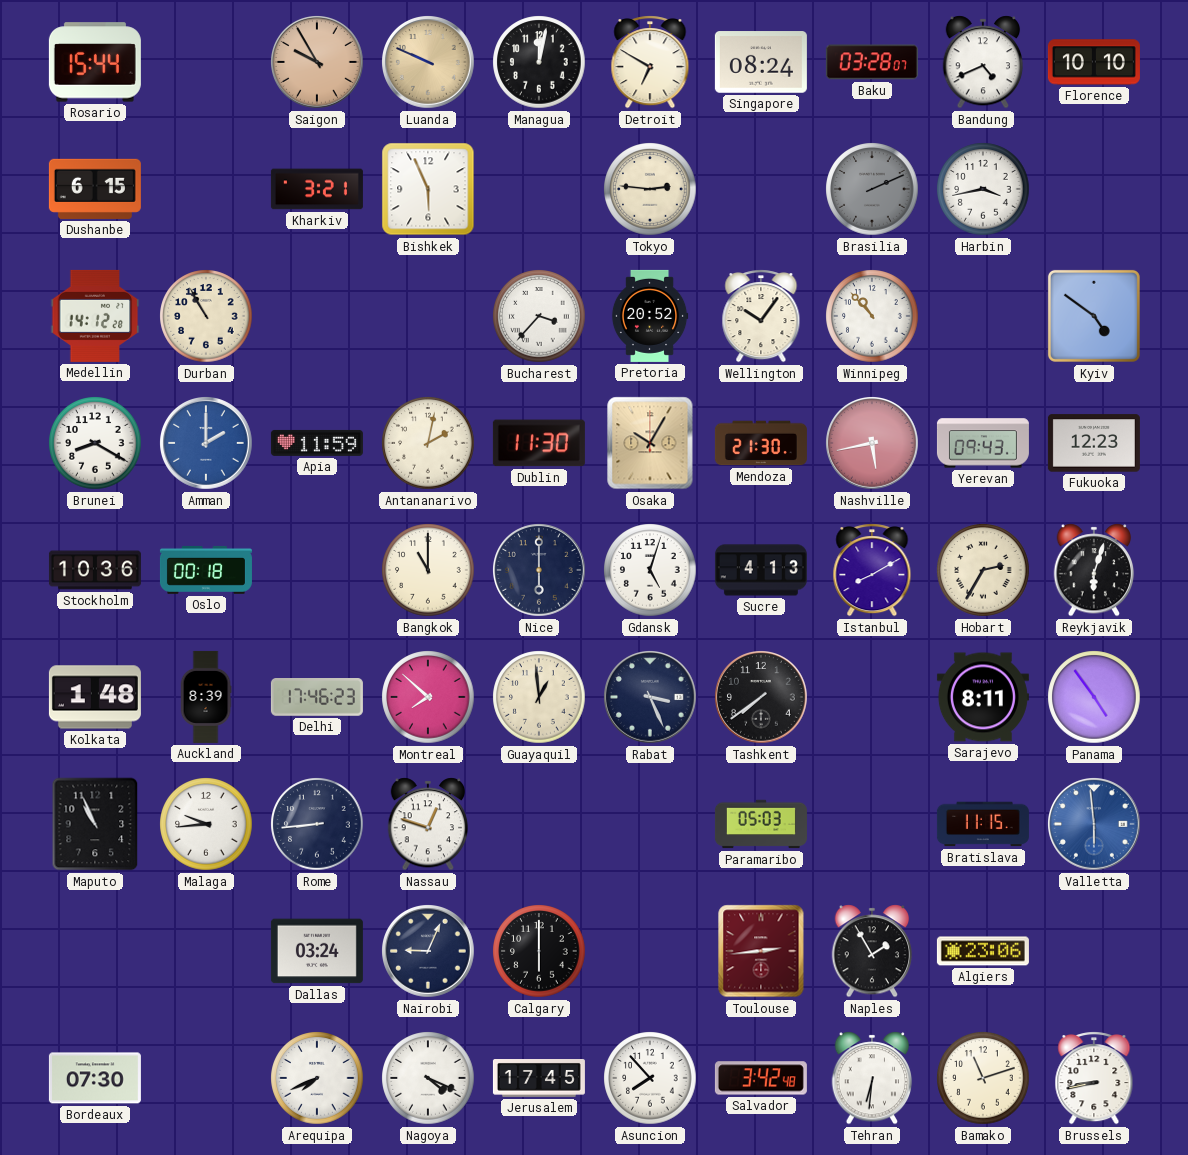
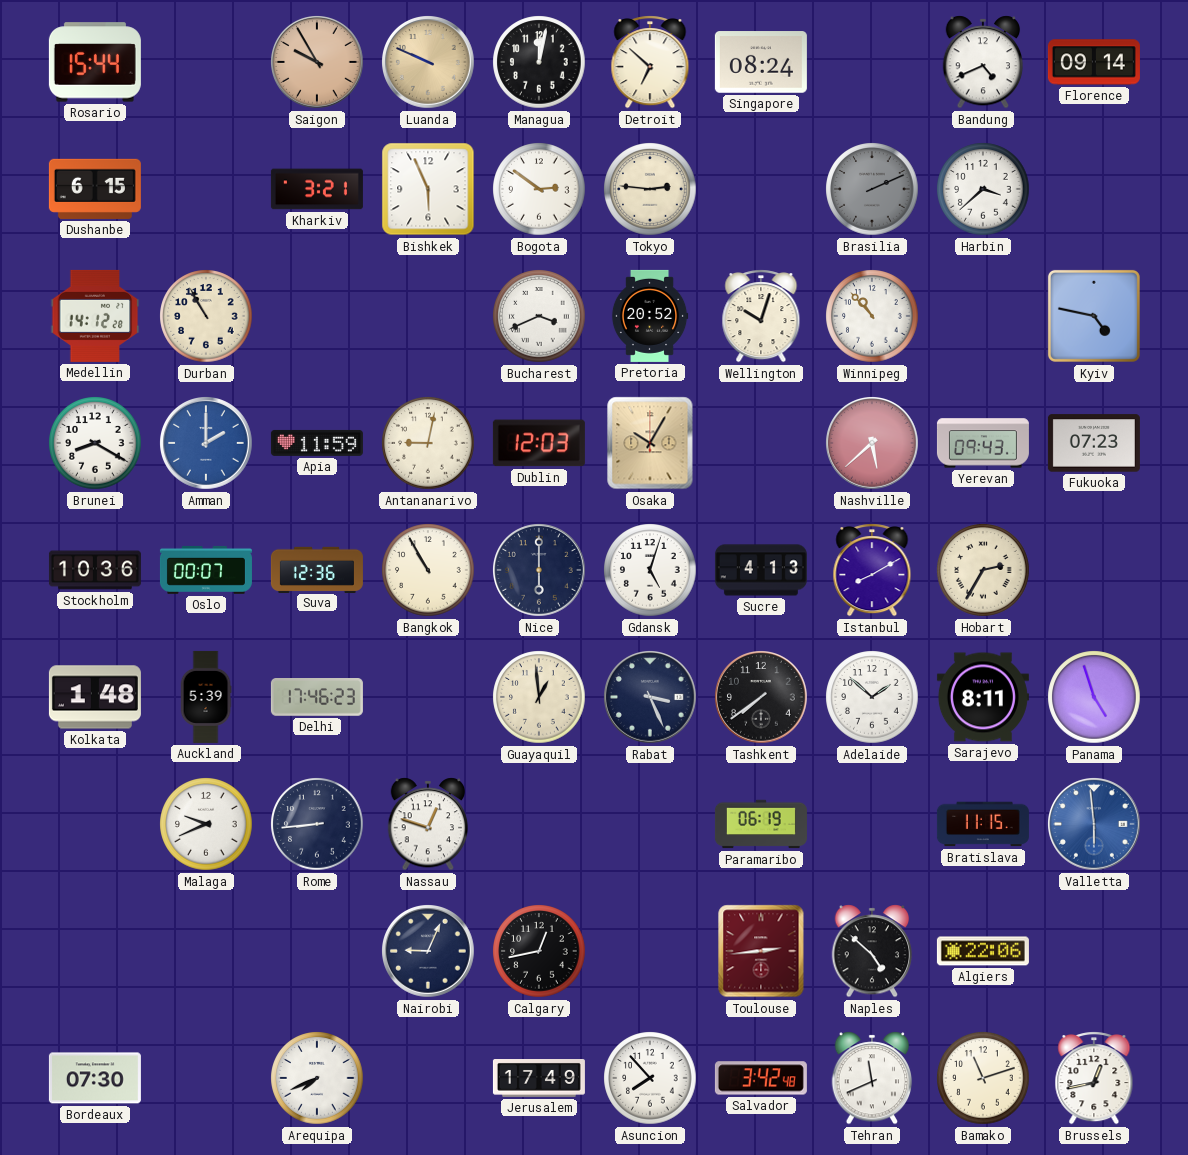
Detroit: 6:50 -> 6:52 (650, 62)
Baku: 03:28 -> none (872, 62)
Florence: 10:10 -> 09:14 (1094, 62)
Bogota: none -> 2:51 (539, 189)
Harbin: 3:43 -> 3:38 (983, 189)
Bucharest: 3:37 -> 3:41 (539, 316)
Wellington: 10:06 -> 10:03 (761, 316)
Kyiv: 4:51 -> 4:47 (1094, 316)
Antananarivo: 2:02 -> 9:02 (428, 443)
Dublin: 11:30 -> 12:03 (539, 443)
Mendoza: 21:30 -> none (761, 443)
Nashville: 5:43 -> 5:38 (873, 444)
Fukuoka: 12:23 -> 07:23 (1094, 443)
Oslo: 00:18 -> 00:07 (206, 570)
Suva: none -> 12:36 (317, 569)
Bangkok: 11:00 -> 10:55 (428, 570)
Reykjavik: 6:03 -> none (1094, 570)
Auckland: 8:39 -> 5:39 (206, 697)
Montreal: 7:52 -> none (428, 697)
Adelaide: none -> 1:52 (872, 697)
Panama: 4:54 -> 4:57 (1094, 697)
Maputo: 10:56 -> none (95, 824)
Malaga: 9:44 -> 9:41 (206, 824)
Paramaribo: 05:03 -> 06:19 (761, 824)
Dallas: 03:24 -> none (317, 951)
Calgary: 6:00 -> 12:43 (539, 951)
Naples: 1:55 -> 4:52 (872, 951)
Algiers: 23:06 -> 22:06 (983, 951)
Nagoya: 4:19 -> none (428, 1078)
Jerusalem: 17:45 -> 17:49 (539, 1079)
Tehran: 6:31 -> 11:41 (872, 1078)
Brussels: 8:43 -> 12:43 (1094, 1078)
